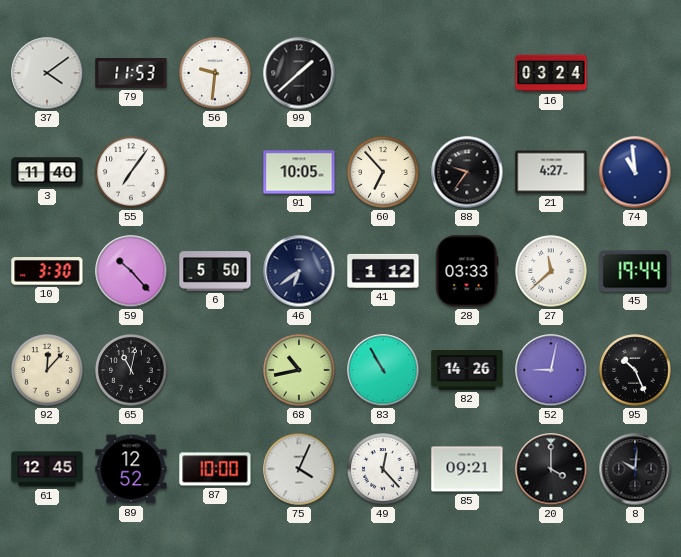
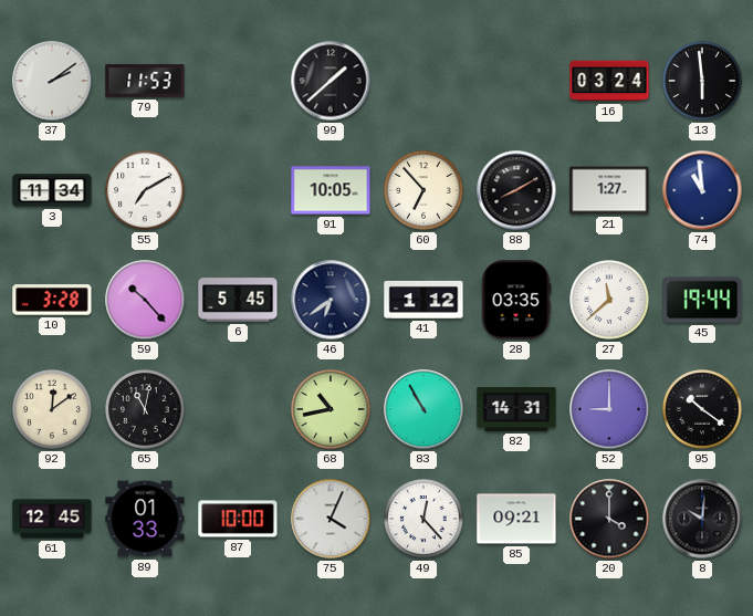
37: 4:09 -> 2:09 (52, 81)
56: 9:31 -> none (215, 73)
13: none -> 5:59 (702, 81)
3: 11:40 -> 11:34 (52, 190)
55: 7:06 -> 7:10 (145, 190)
88: 9:36 -> 8:10 (516, 190)
21: 4:27 -> 1:27 (609, 190)
10: 3:30 -> 3:28 (52, 300)
6: 5:50 -> 5:45 (238, 300)
28: 03:33 -> 03:35 (516, 300)
92: 12:07 -> 12:09 (52, 409)
82: 14:26 -> 14:31 (516, 409)
52: 9:02 -> 9:00 (609, 409)
95: 10:26 -> 10:21 (702, 409)
89: 12:52 -> 01:33 (145, 519)
